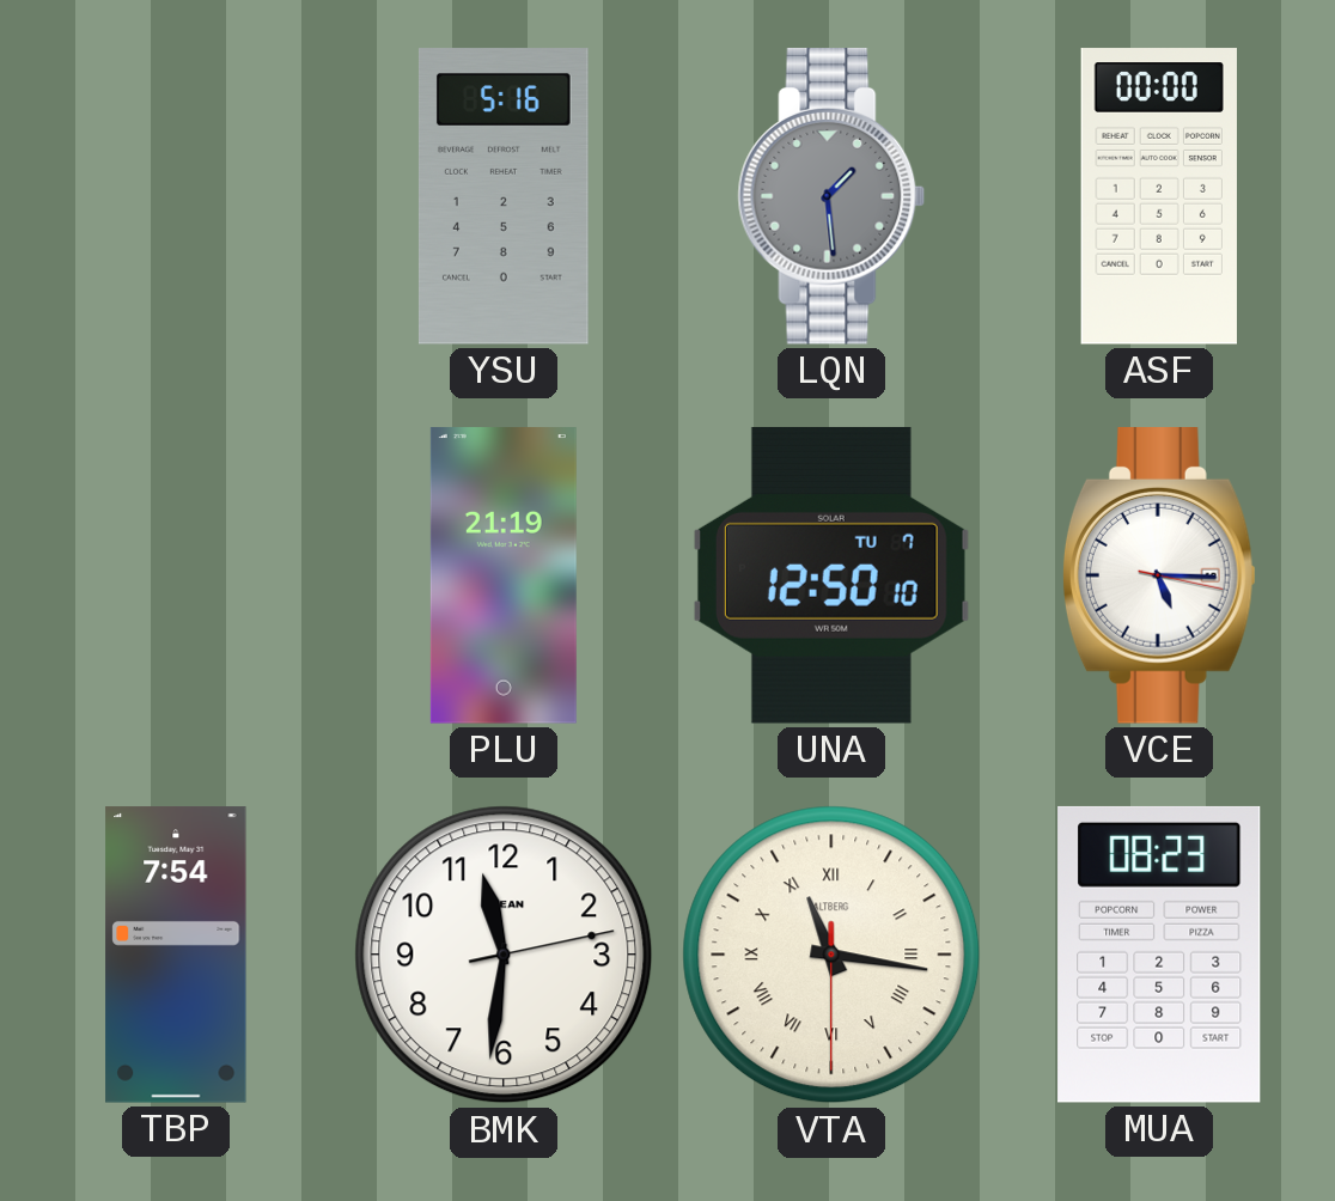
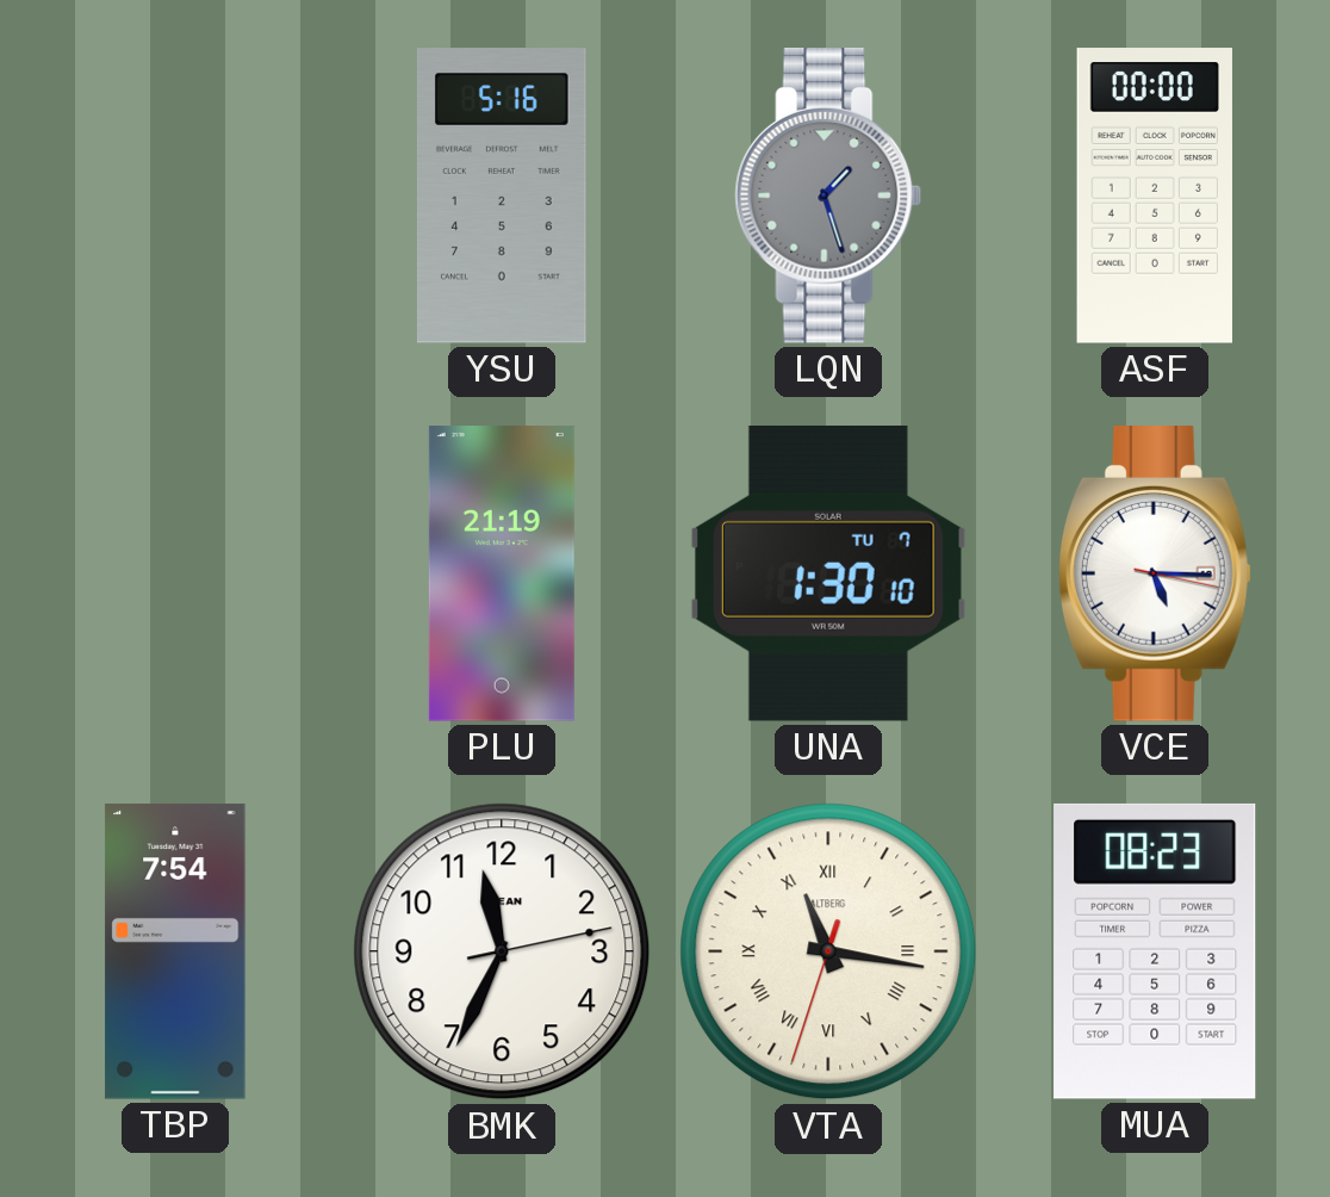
LQN: 1:29 -> 1:27 (828, 197)
UNA: 12:50 -> 1:30 (828, 573)
BMK: 11:31 -> 11:34 (502, 951)
VTA: 11:16:30 -> 11:16:33 (828, 951)
